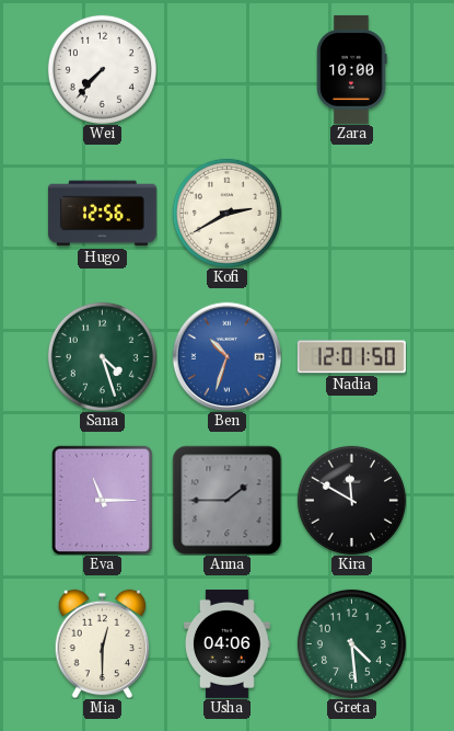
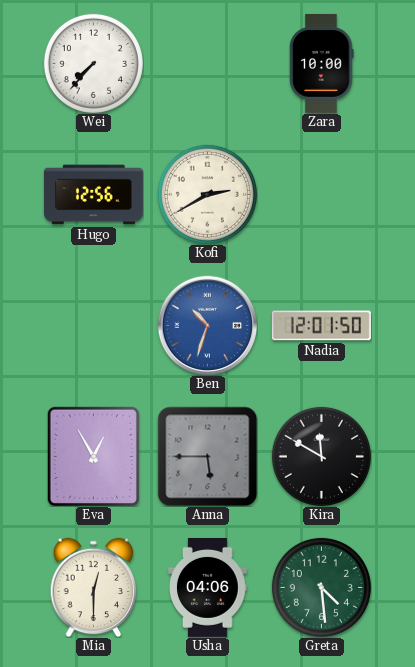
Sana: 4:27 -> none (102, 356)
Eva: 11:15 -> 12:55 (93, 456)
Anna: 1:45 -> 5:45 (207, 456)
